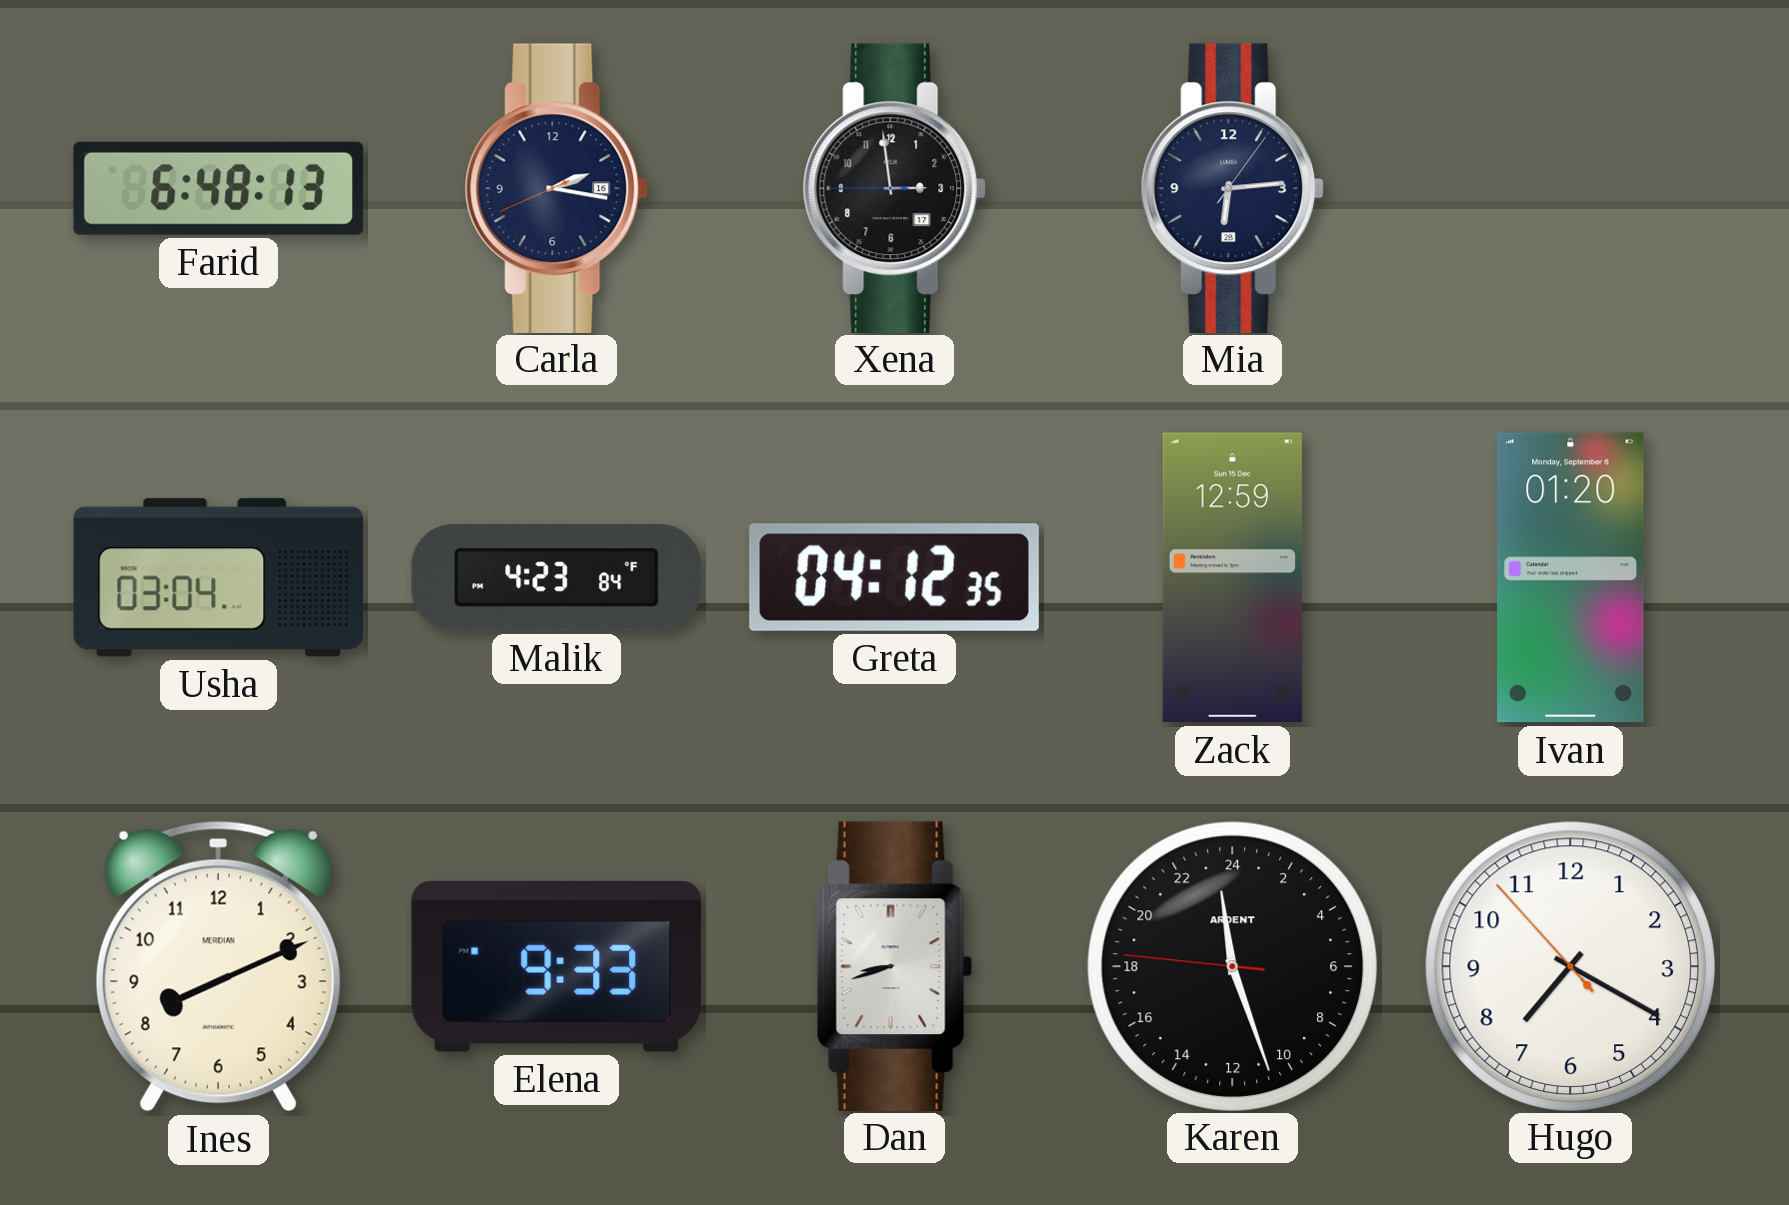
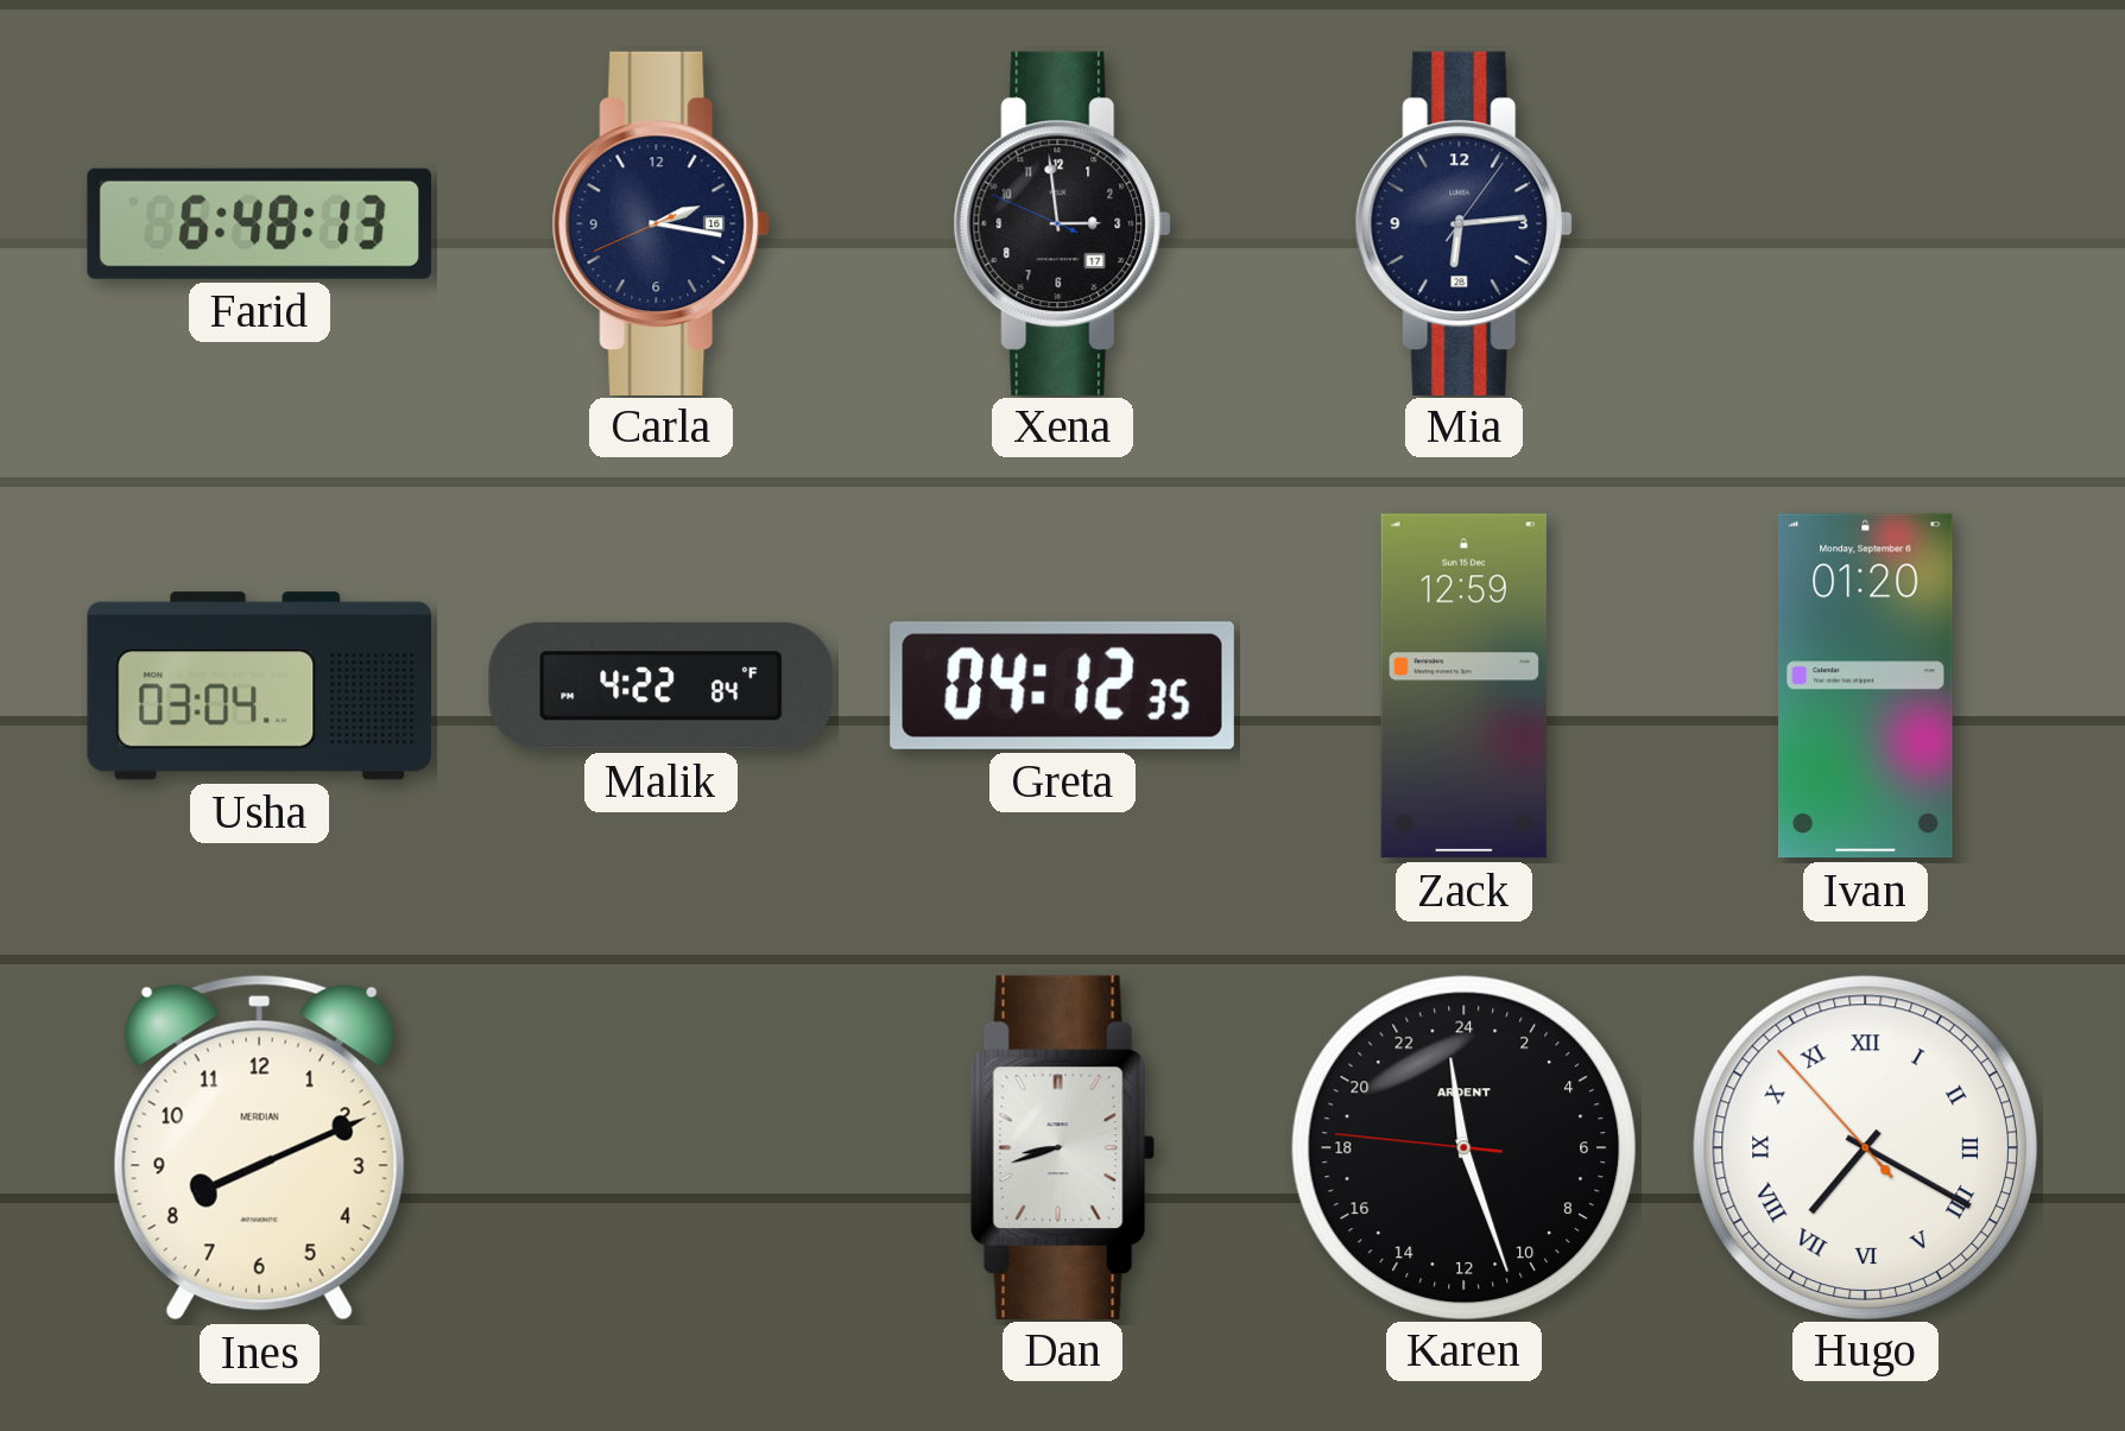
Xena: 2:58:45 -> 2:58:49 (1063, 223)
Malik: 4:23 -> 4:22 (662, 686)
Elena: 9:33 -> none (557, 966)
Hugo numerals: Arabic -> Roman (1865, 1147)
